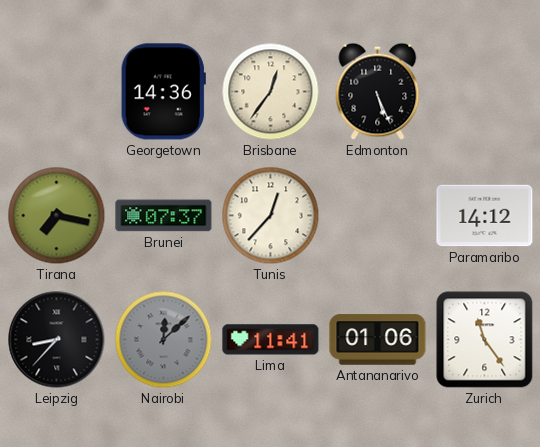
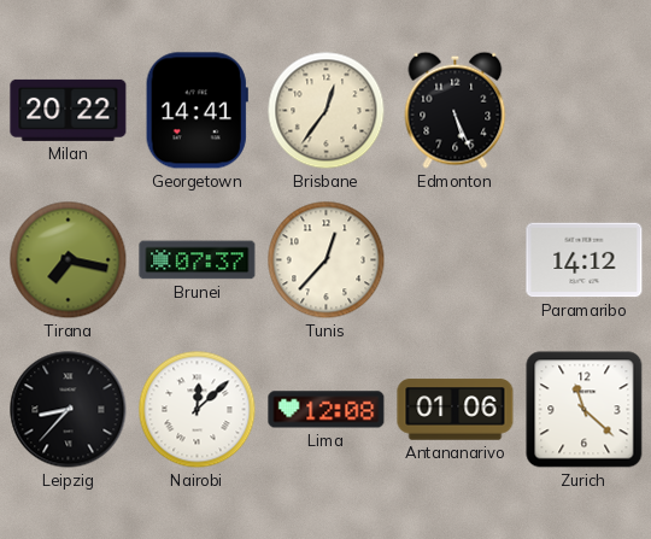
Milan: none -> 20:22 (69, 110)
Georgetown: 14:36 -> 14:41 (197, 111)
Nairobi dial: grey -> white (198, 410)
Lima: 11:41 -> 12:08 (327, 410)
Zurich: 11:24 -> 11:22 (585, 410)
